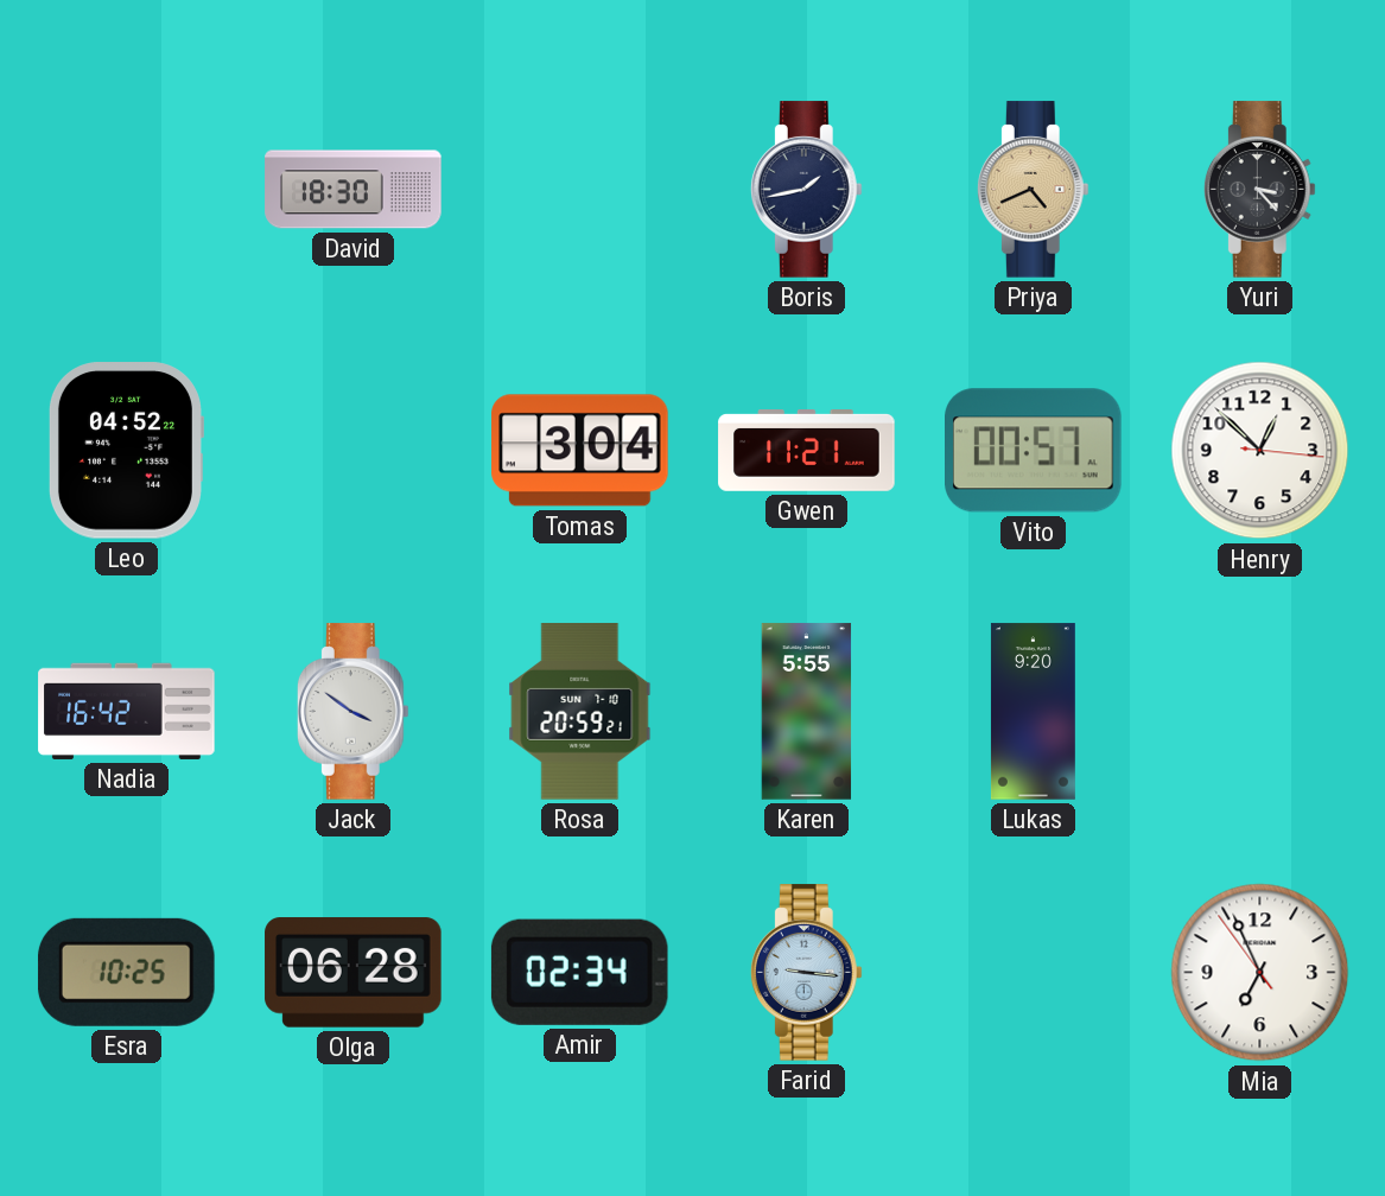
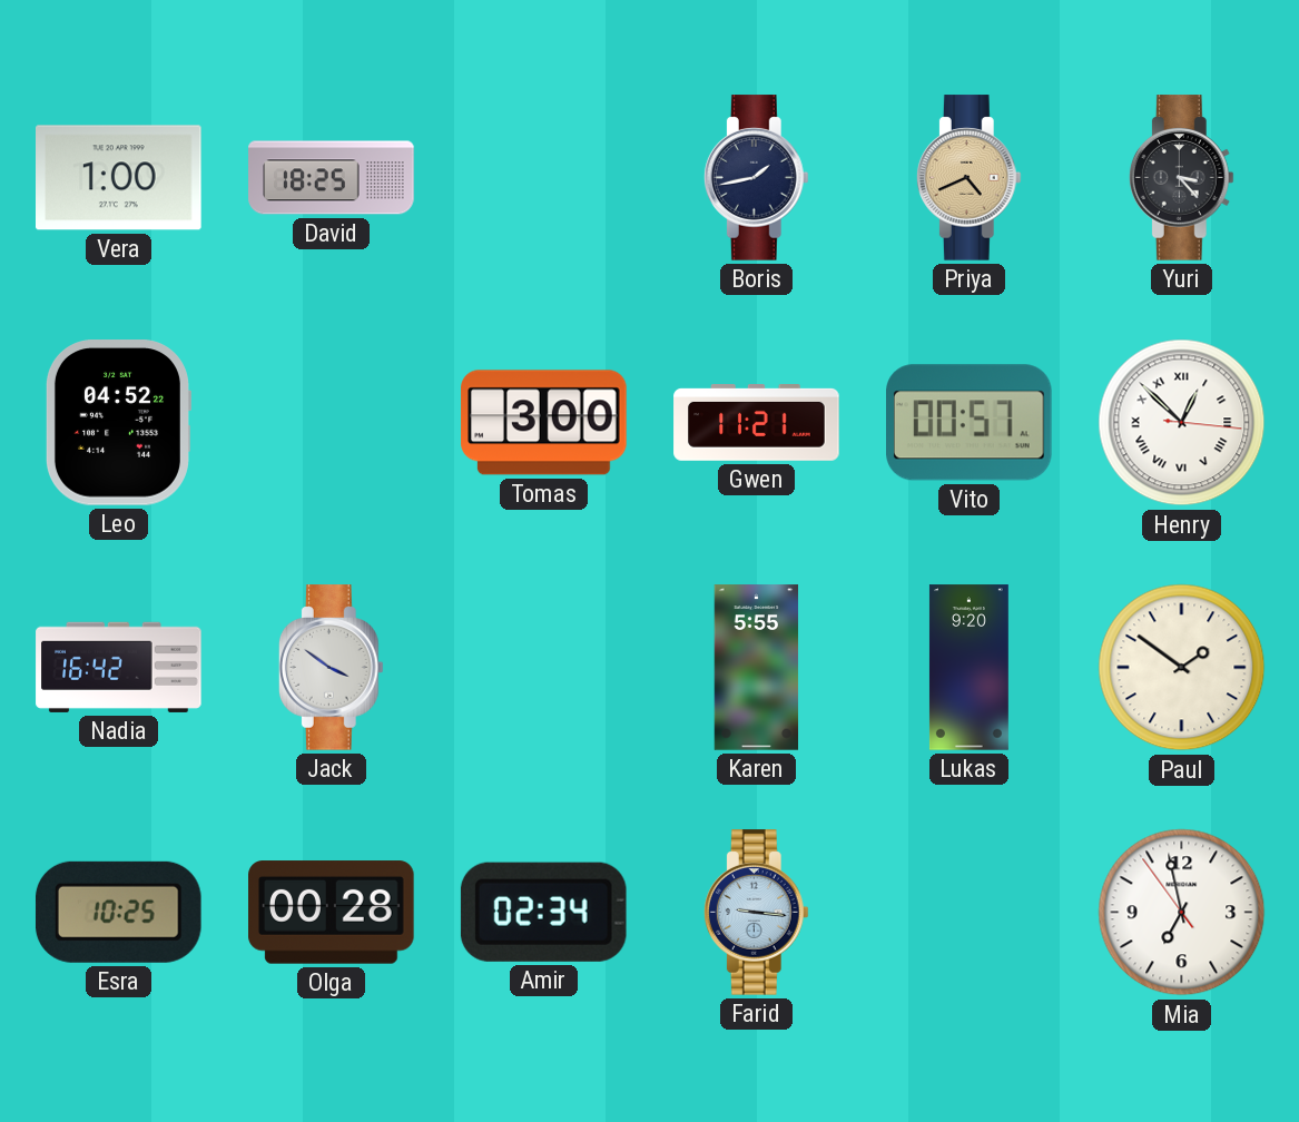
Vera: none -> 1:00 (119, 178)
David: 18:30 -> 18:25 (332, 178)
Tomas: 3:04 -> 3:00 (544, 423)
Henry numerals: Arabic -> Roman (1182, 423)
Rosa: 20:59 -> none (580, 712)
Paul: none -> 1:51 (1182, 668)
Olga: 06:28 -> 00:28 (332, 913)
Mia: 6:55 -> 6:57 (1182, 913)
